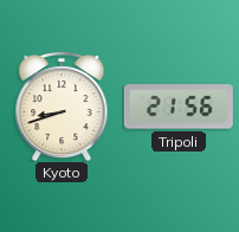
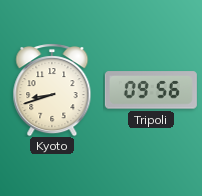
Tripoli: 21:56 -> 09:56 (151, 90)
